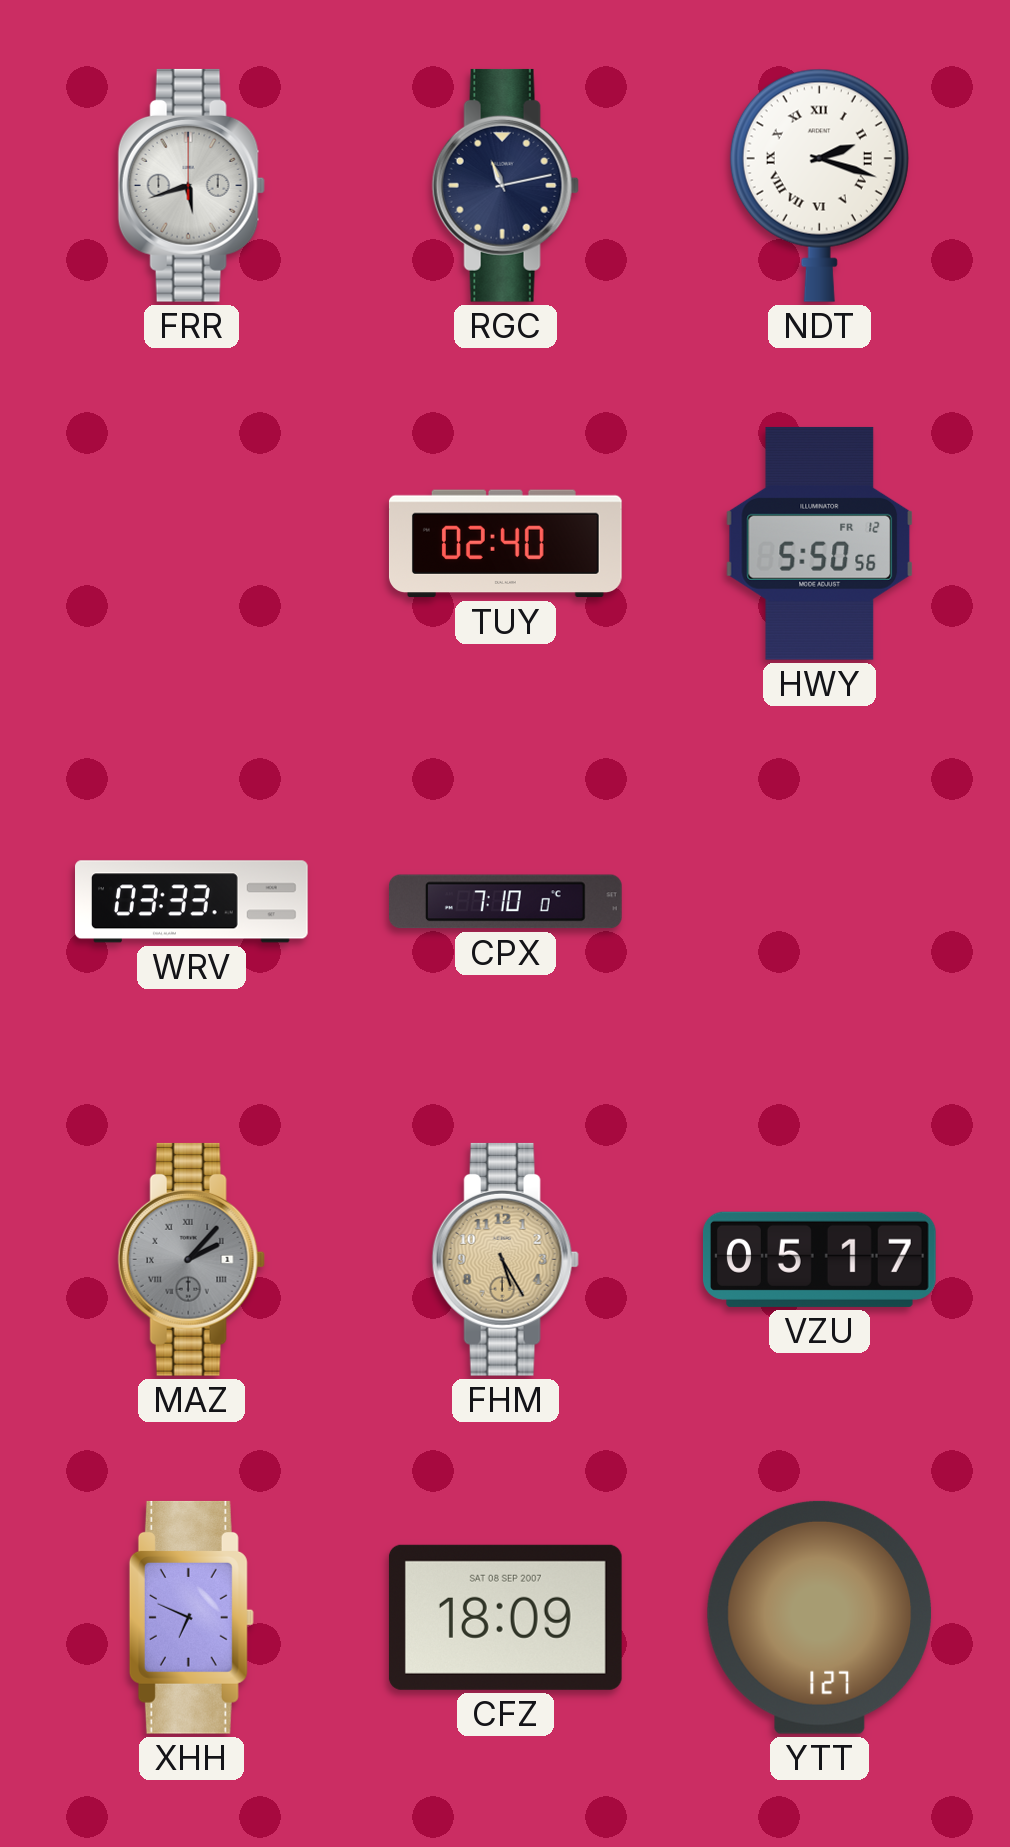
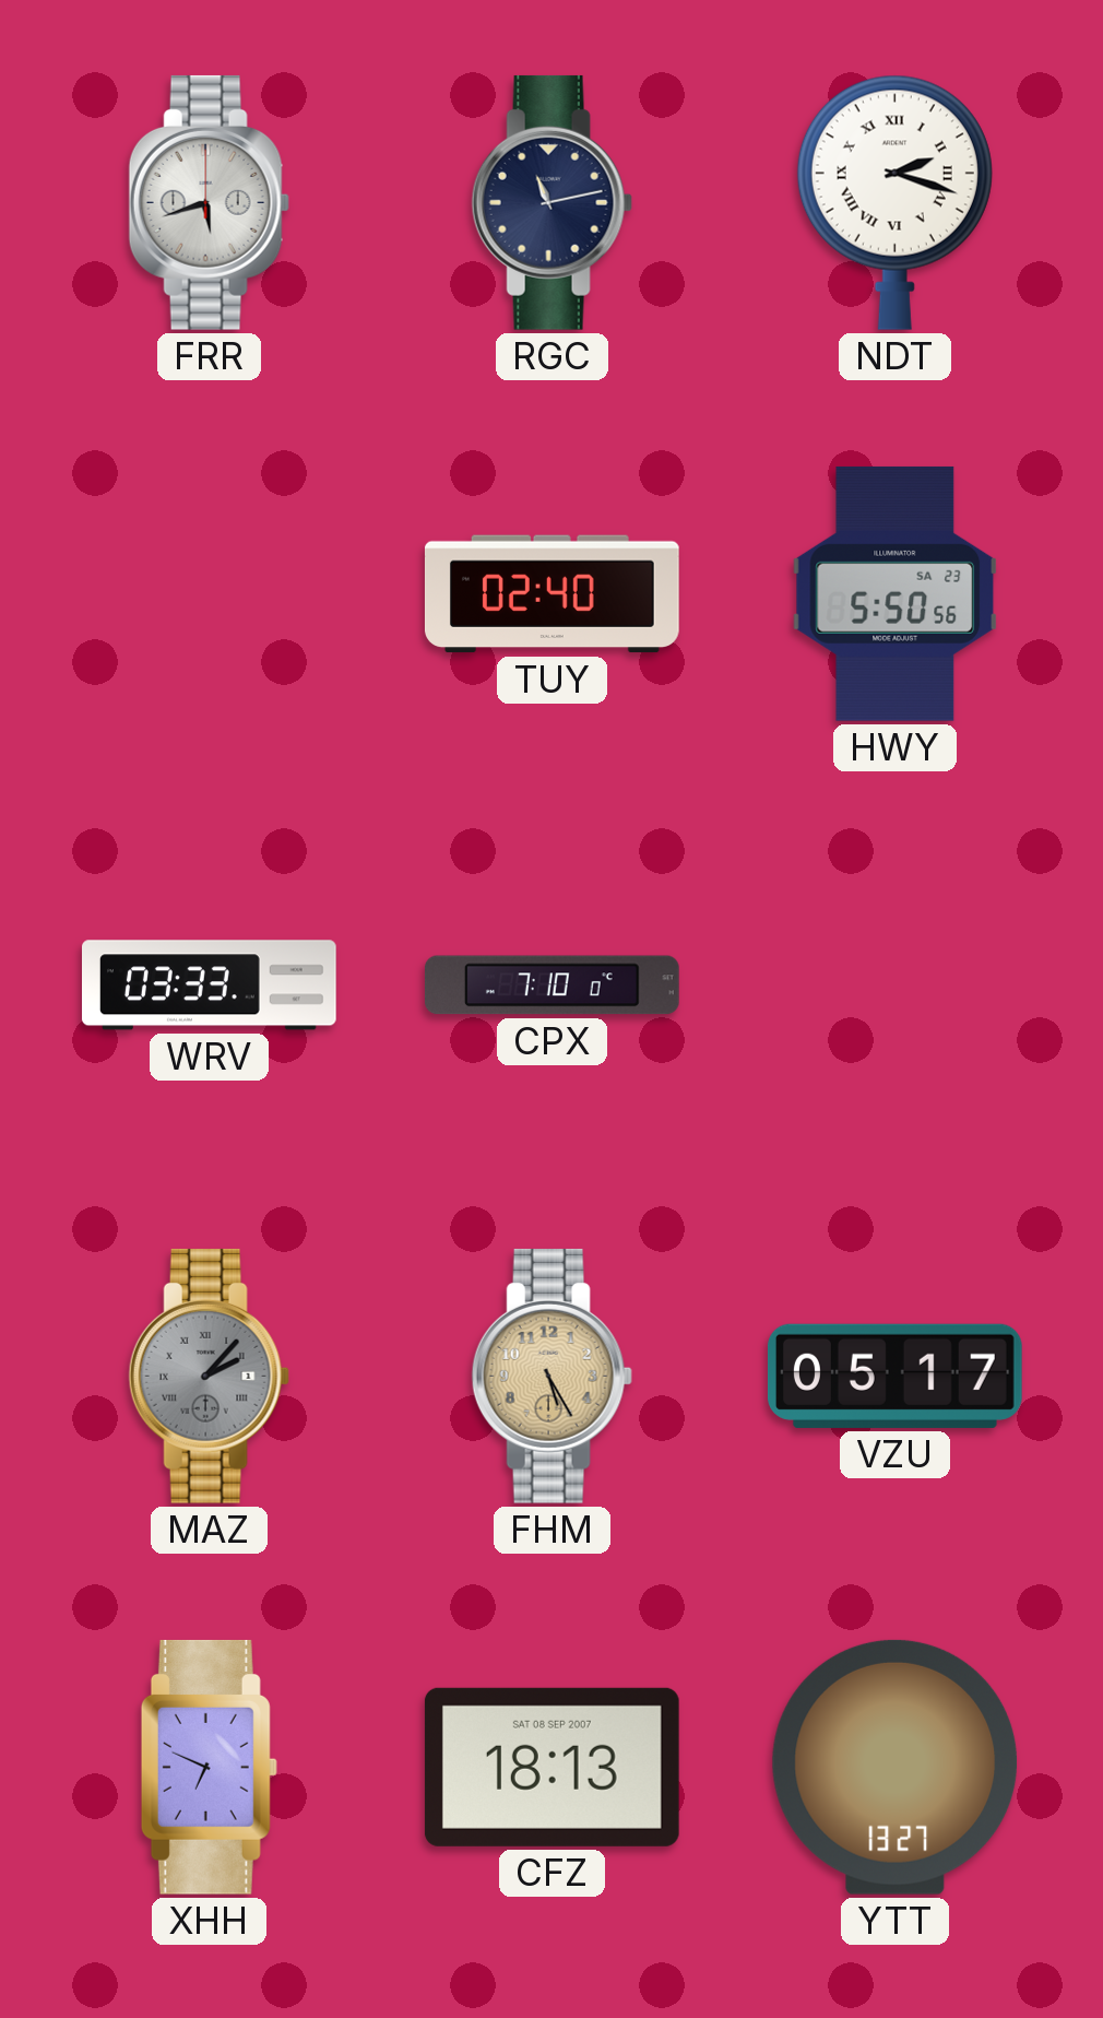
HWY date: FR 12 -> SA 23 (896, 593)
CFZ: 18:09 -> 18:13 (551, 1767)
YTT: 1:27 -> 13:27 (896, 1767)
